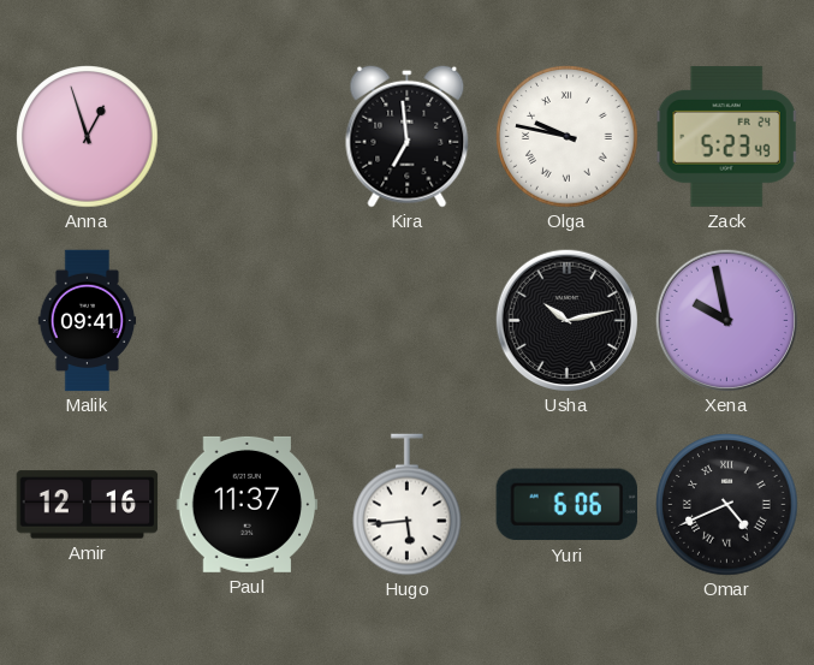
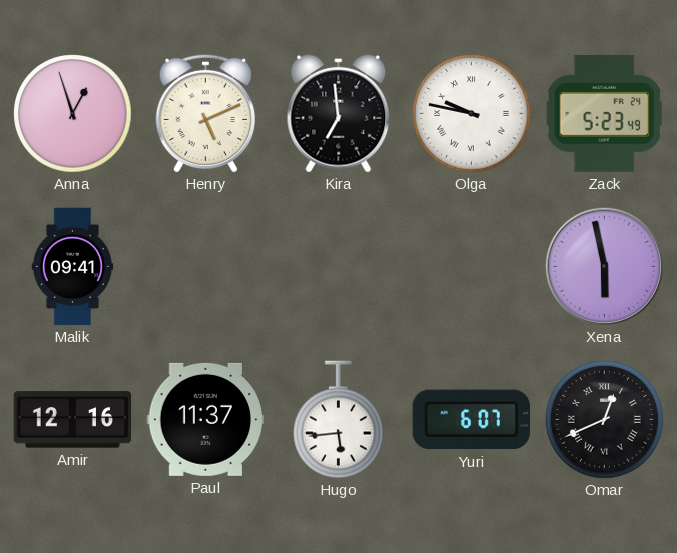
Henry: none -> 5:11 (205, 113)
Usha: 10:13 -> none (566, 320)
Xena: 9:58 -> 5:58 (604, 266)
Yuri: 6:06 -> 6:07 (471, 420)
Omar: 4:41 -> 12:41 (605, 420)
